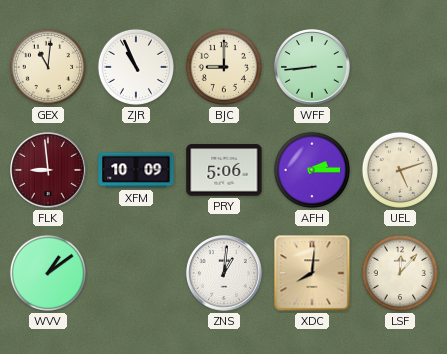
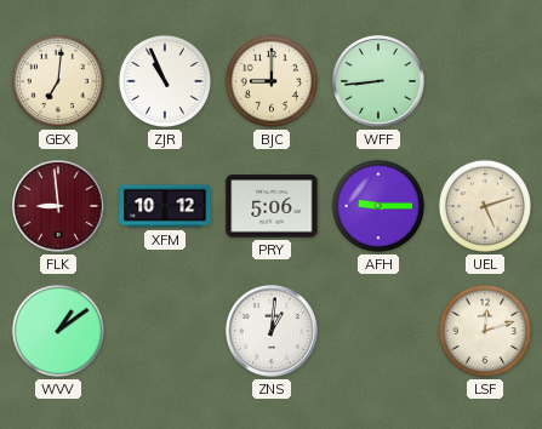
GEX: 11:01 -> 7:01 (58, 81)
XFM: 10:09 -> 10:12 (165, 206)
AFH: 2:15 -> 9:15 (378, 206)
XDC: 8:01 -> none (312, 273)
LSF: 12:07 -> 12:12 (485, 331)
